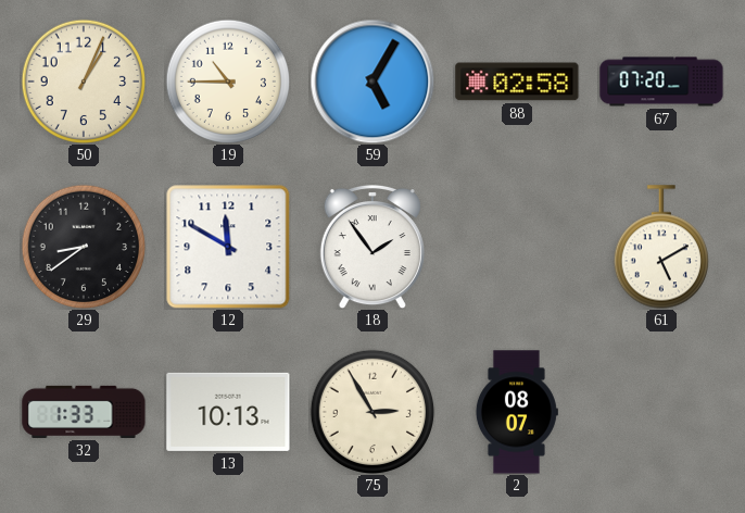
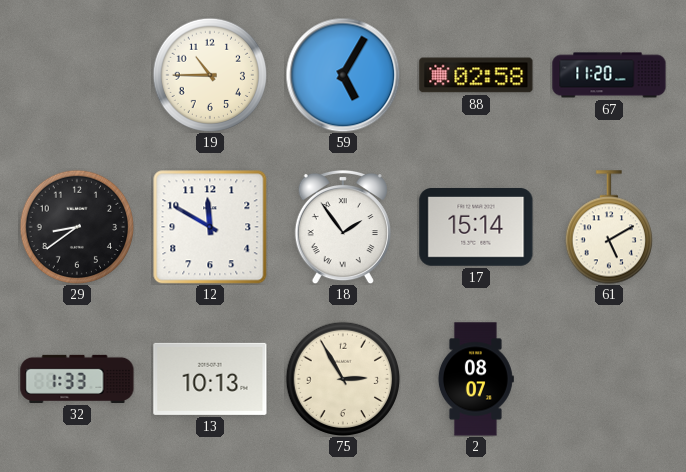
50: 1:04 -> none (84, 82)
67: 07:20 -> 11:20 (609, 75)
17: none -> 15:14 (476, 228)
